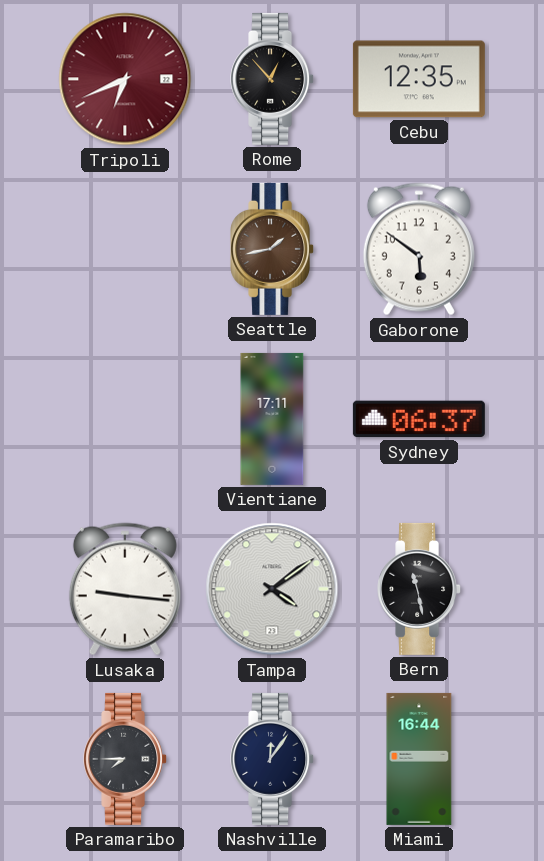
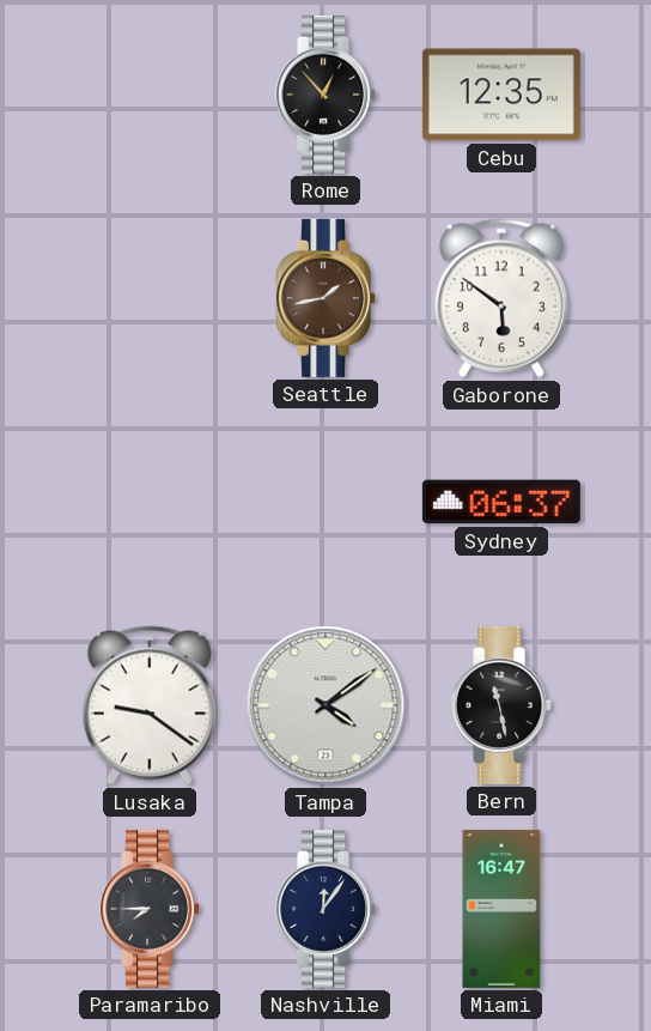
Tripoli: 6:41 -> none (125, 79)
Vientiane: 17:11 -> none (272, 419)
Lusaka: 9:16 -> 9:21 (150, 705)
Miami: 16:44 -> 16:47 (501, 909)
